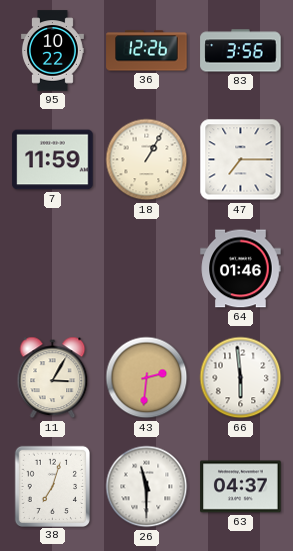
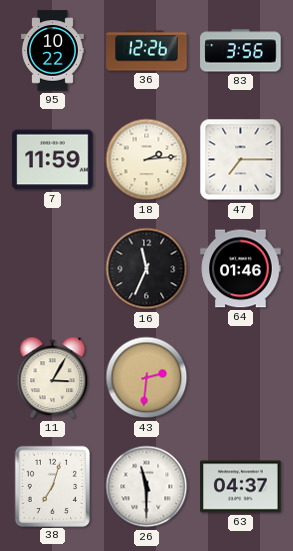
18: 1:05 -> 2:14 (147, 160)
16: none -> 11:34 (147, 269)
66: 5:59 -> none (241, 378)
